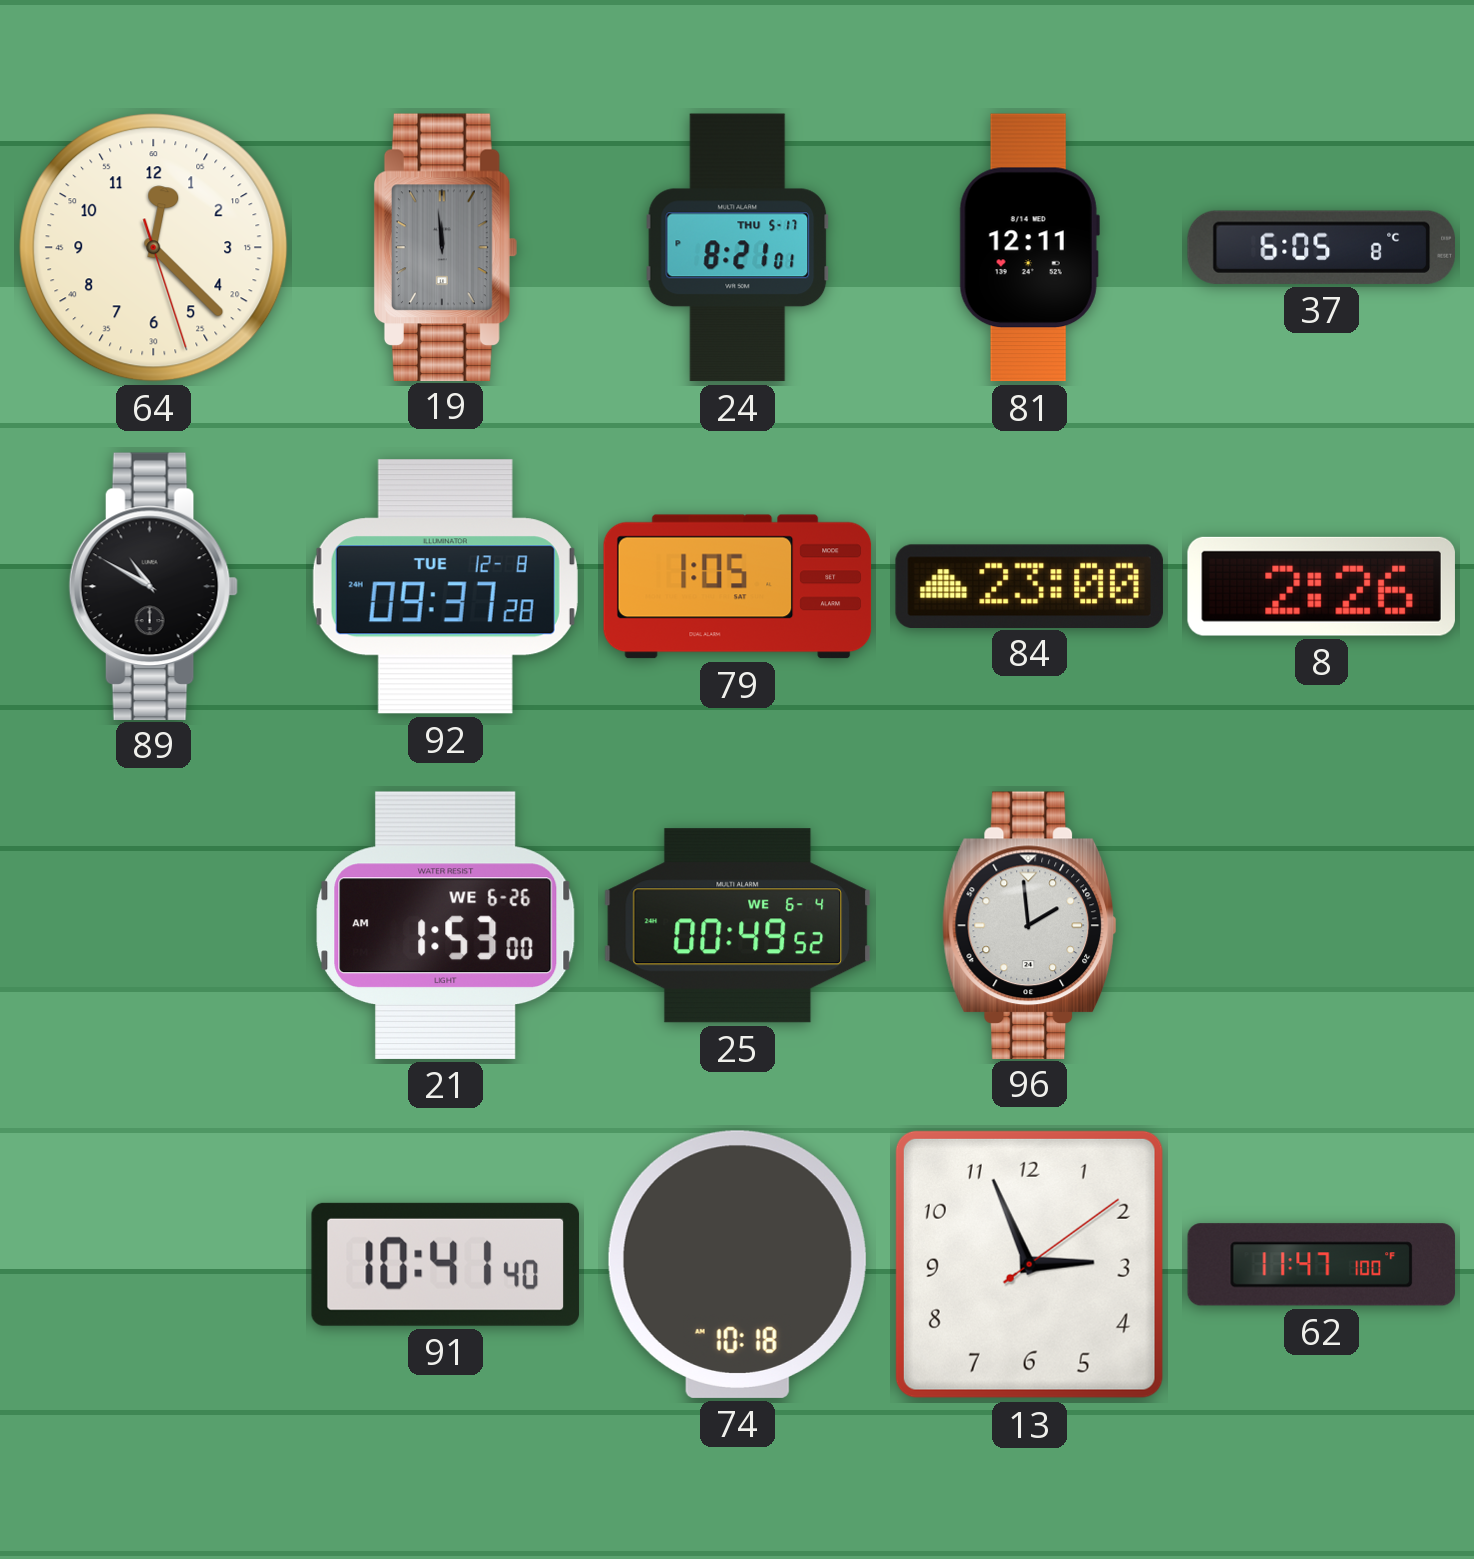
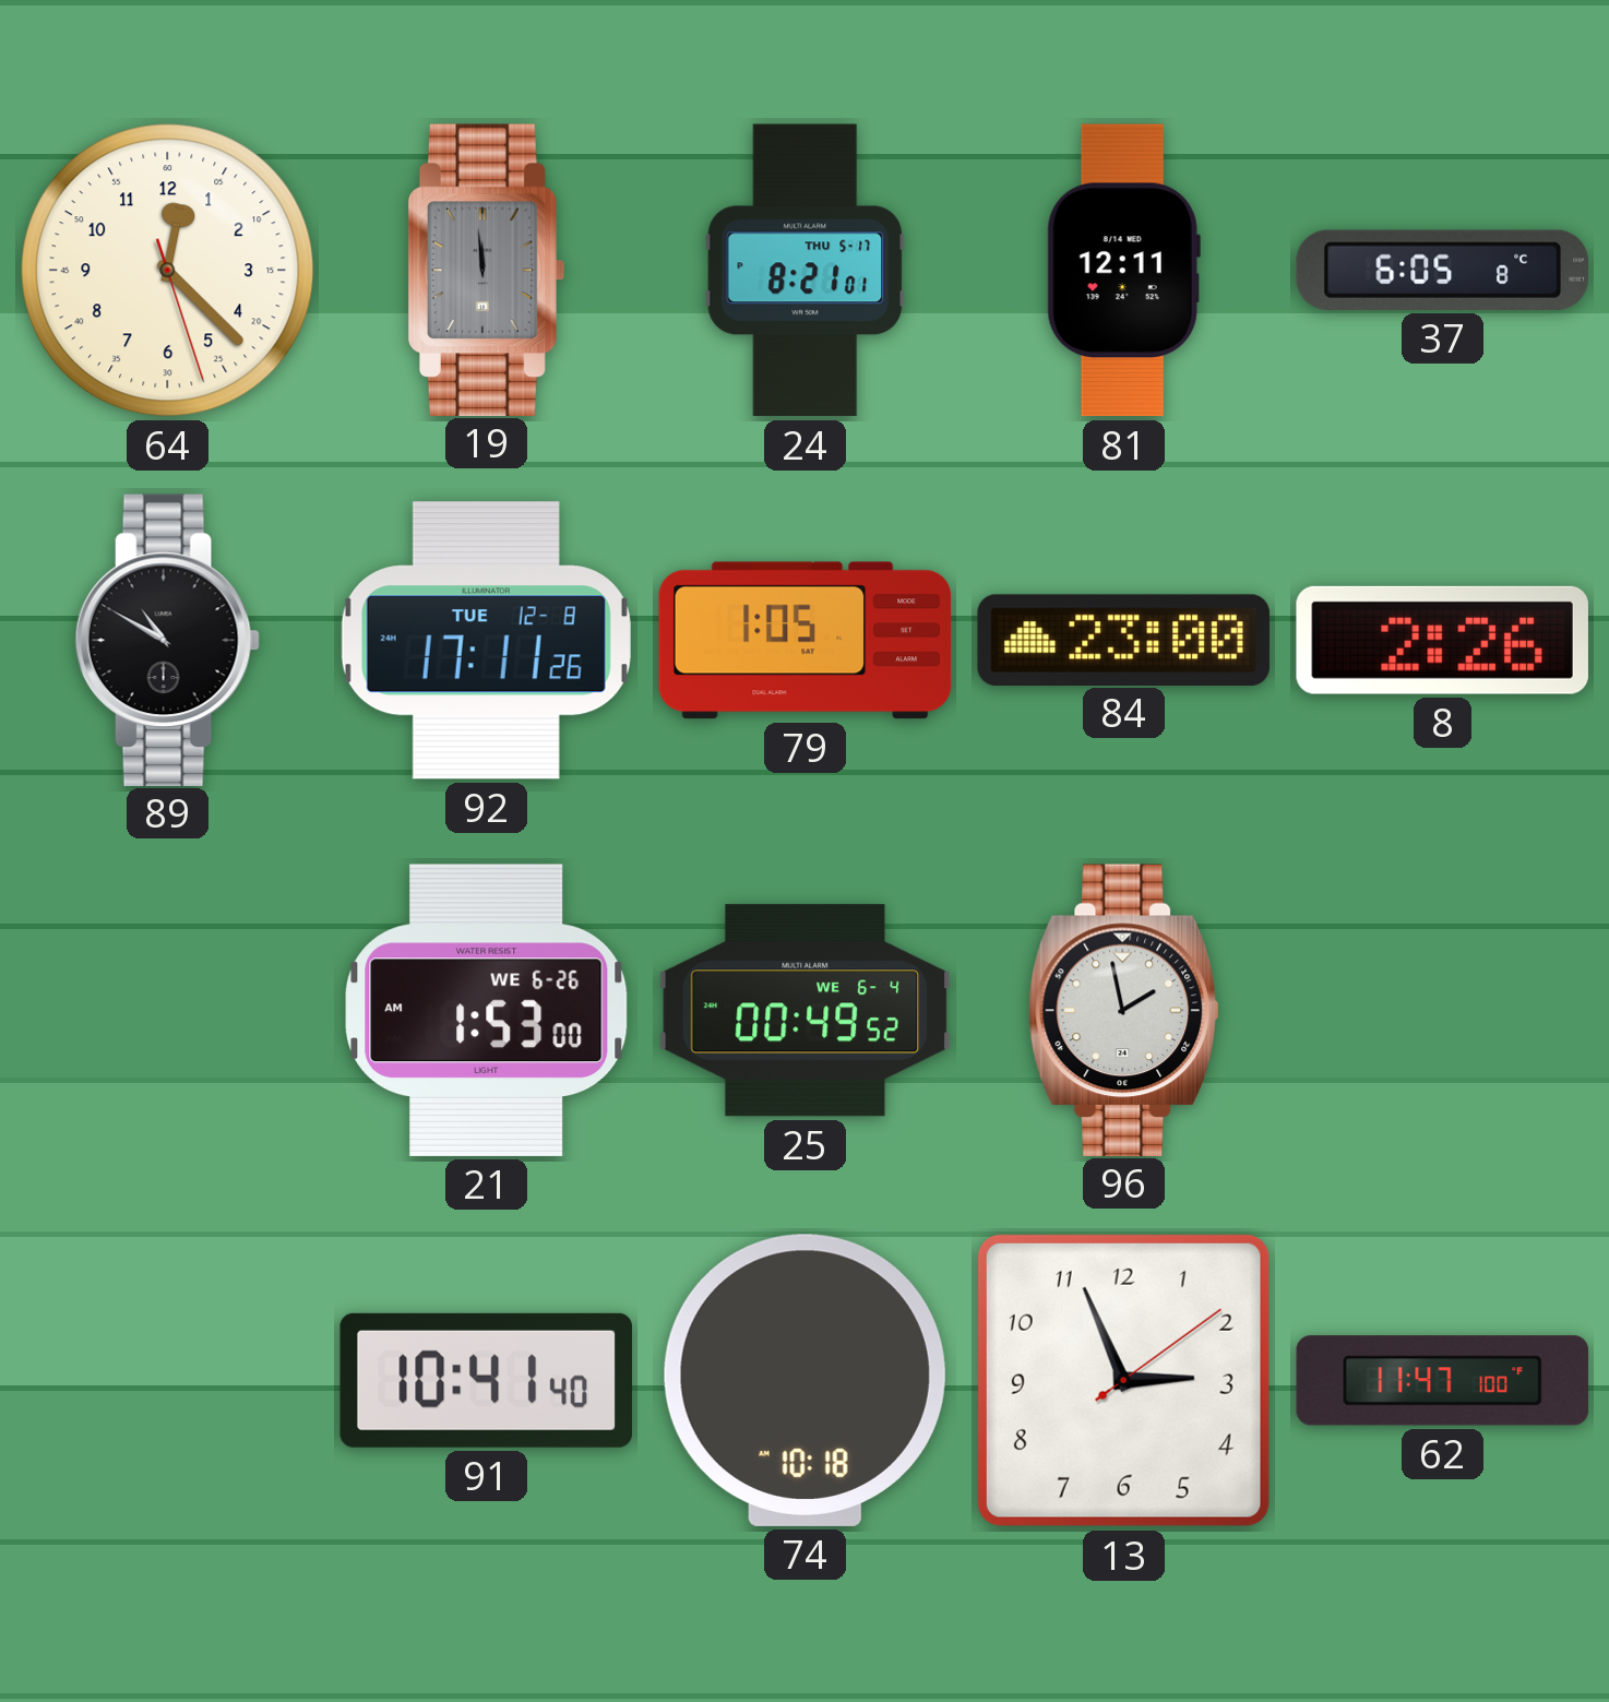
92: 09:37 -> 17:11 (486, 641)
96: 1:59 -> 1:58 (1124, 1010)
